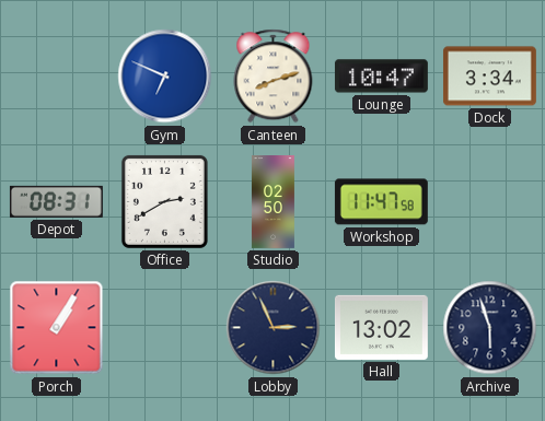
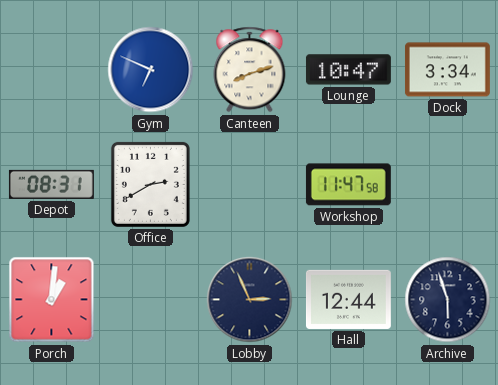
Studio: 02:50 -> none (272, 202)
Porch: 1:05 -> 1:01 (52, 300)
Hall: 13:02 -> 12:44 (348, 299)
